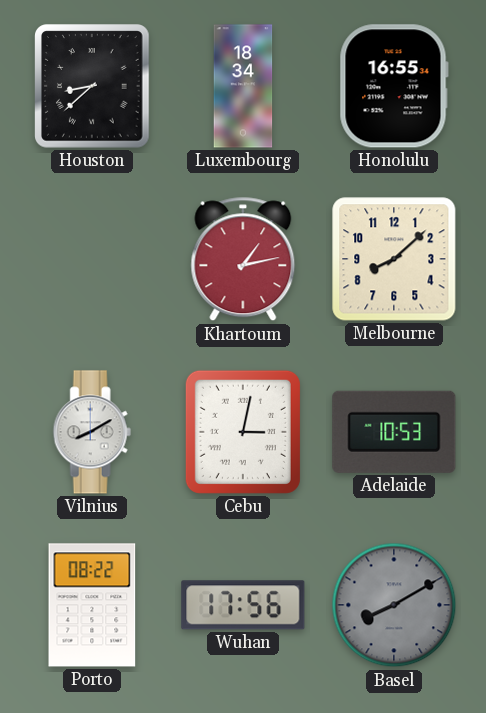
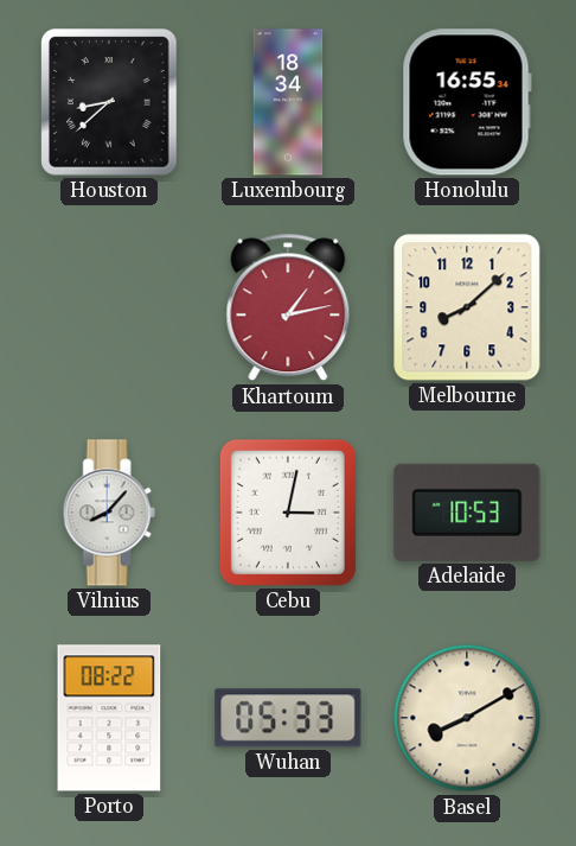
Vilnius: 8:10 -> 8:07 (109, 513)
Wuhan: 17:56 -> 05:33 (288, 718)
Basel dial: grey -> cream (467, 718)
